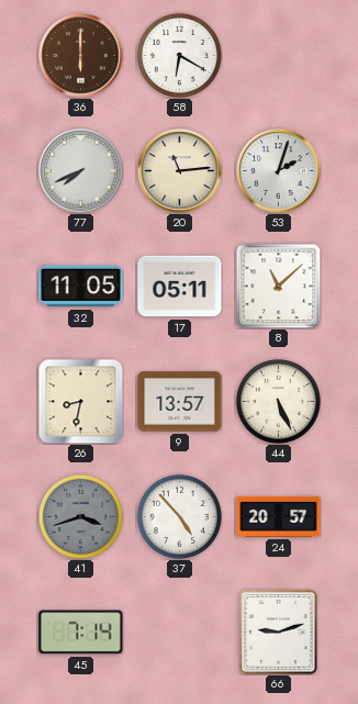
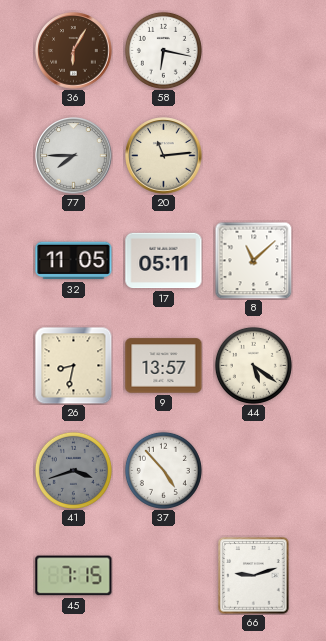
36: 6:00 -> 6:05 (74, 51)
58: 6:20 -> 6:17 (163, 50)
77: 7:41 -> 7:45 (74, 156)
53: 2:03 -> none (279, 171)
44: 5:26 -> 5:21 (253, 365)
24: 20:57 -> none (279, 516)
45: 7:14 -> 7:15 (74, 576)
